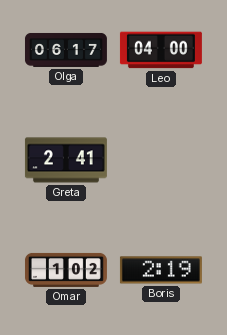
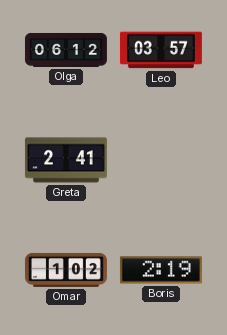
Olga: 06:17 -> 06:12 (66, 50)
Leo: 04:00 -> 03:57 (161, 50)
